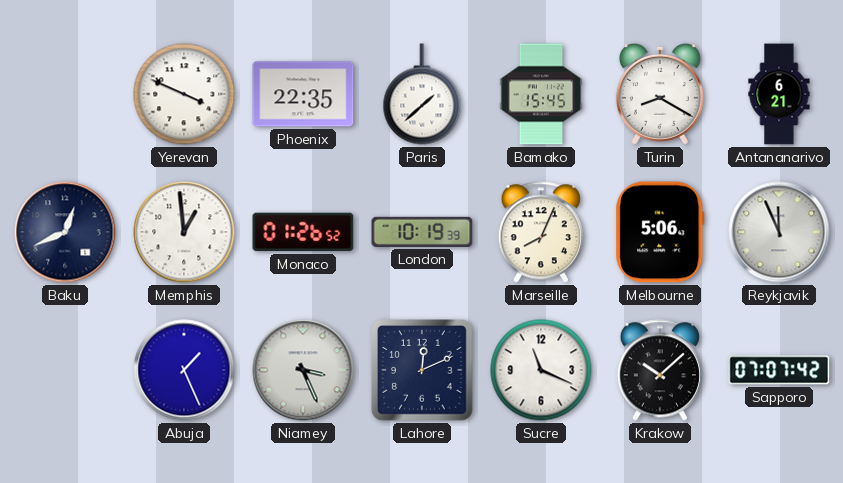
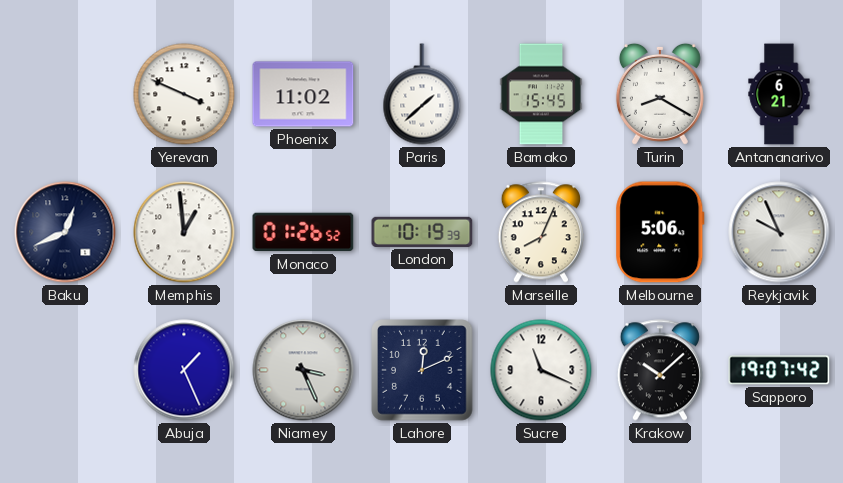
Phoenix: 22:35 -> 11:02 (303, 94)
Reykjavik: 11:56 -> 9:56 (779, 232)
Sapporo: 07:07 -> 19:07 (779, 370)
